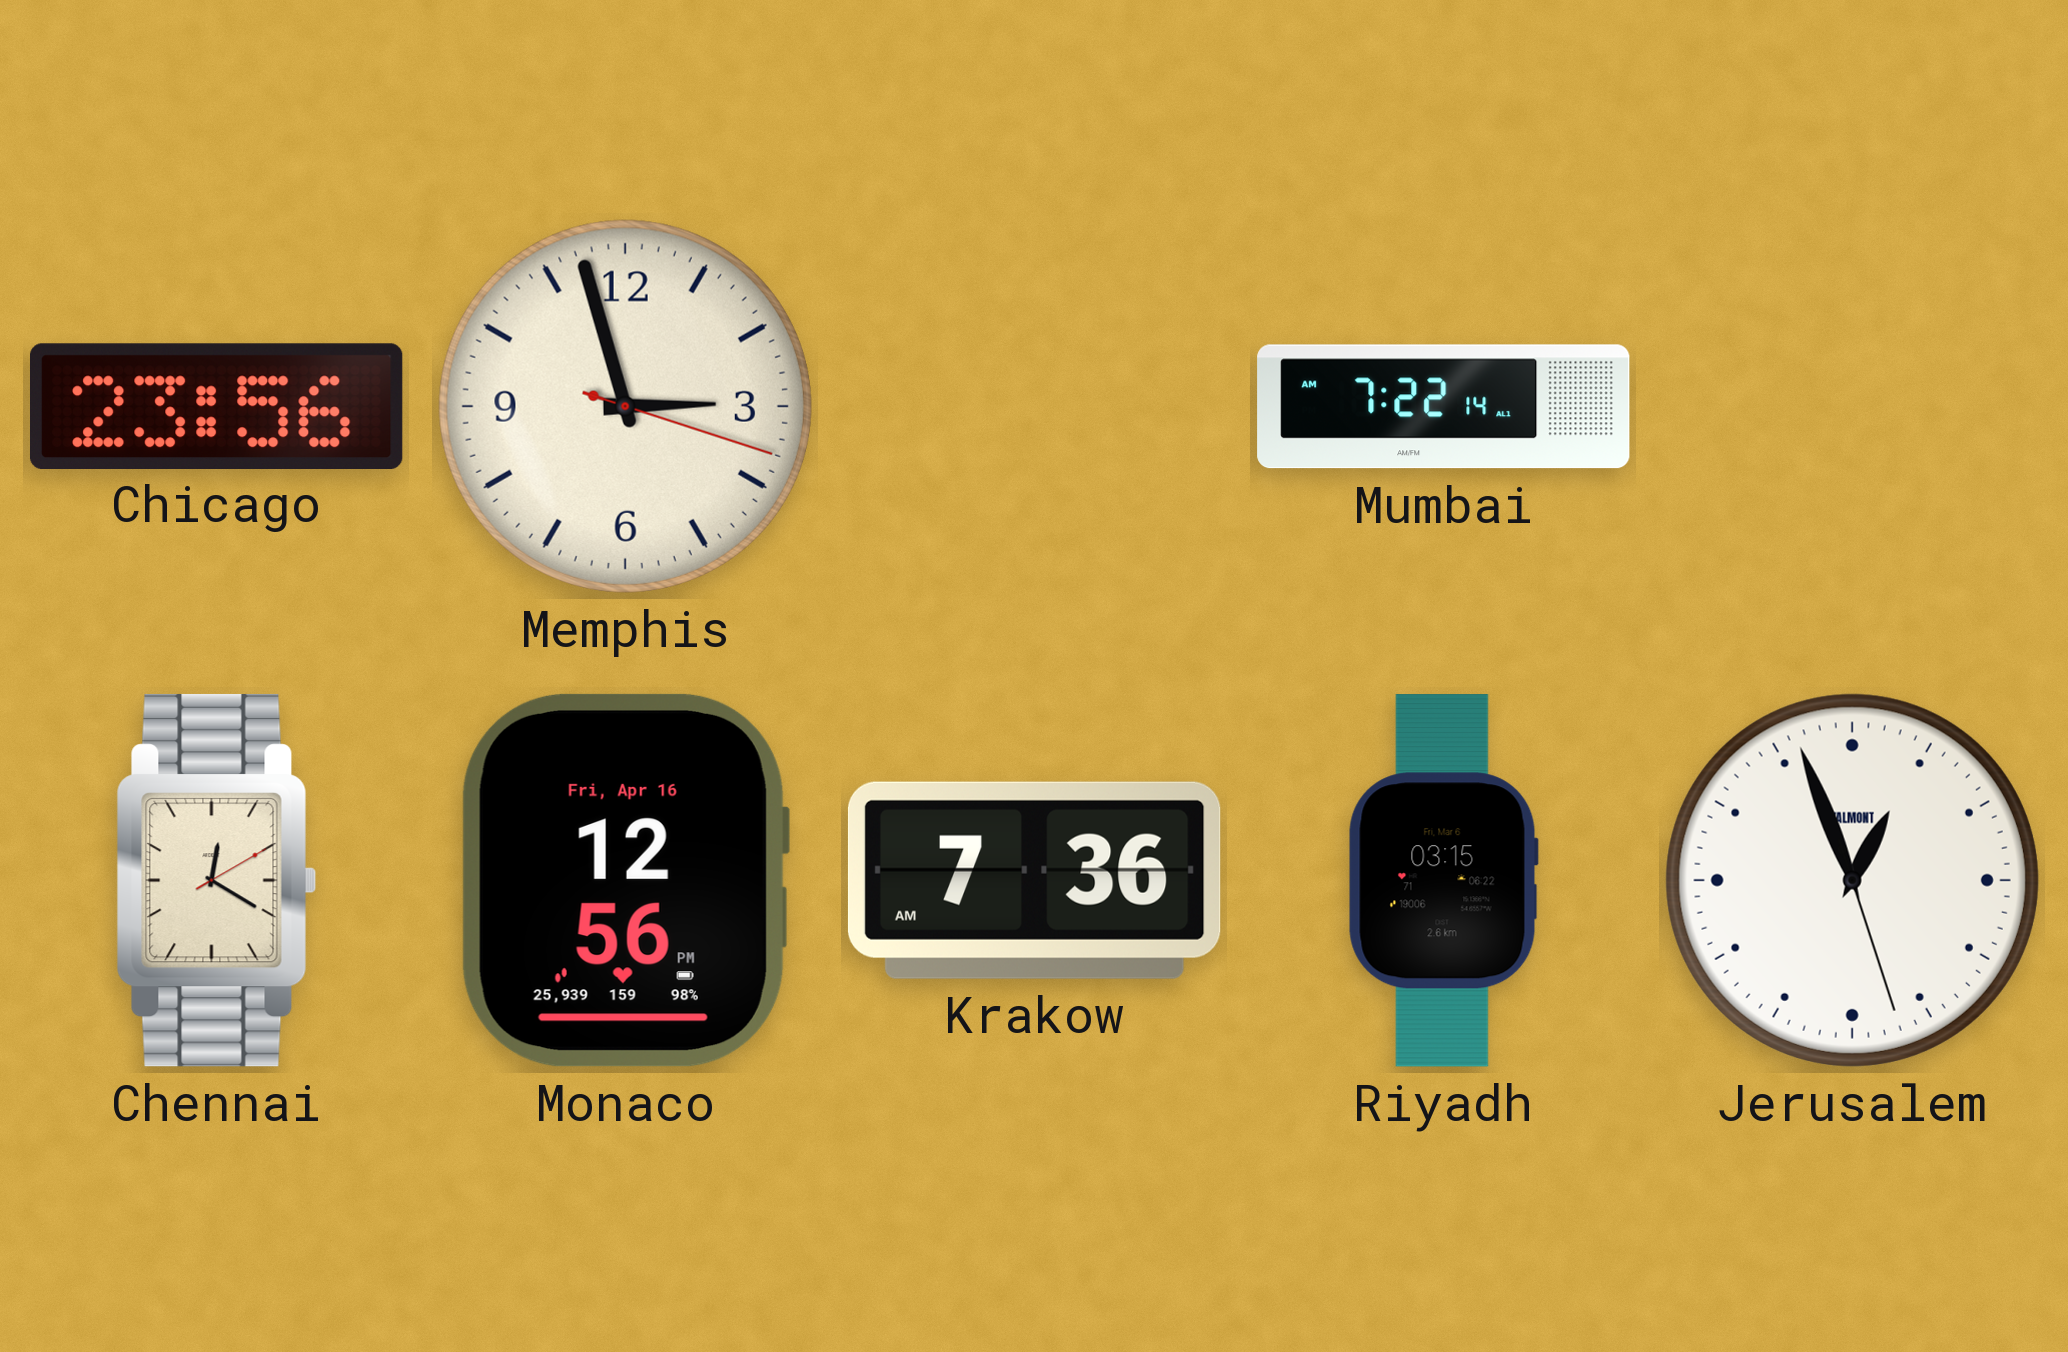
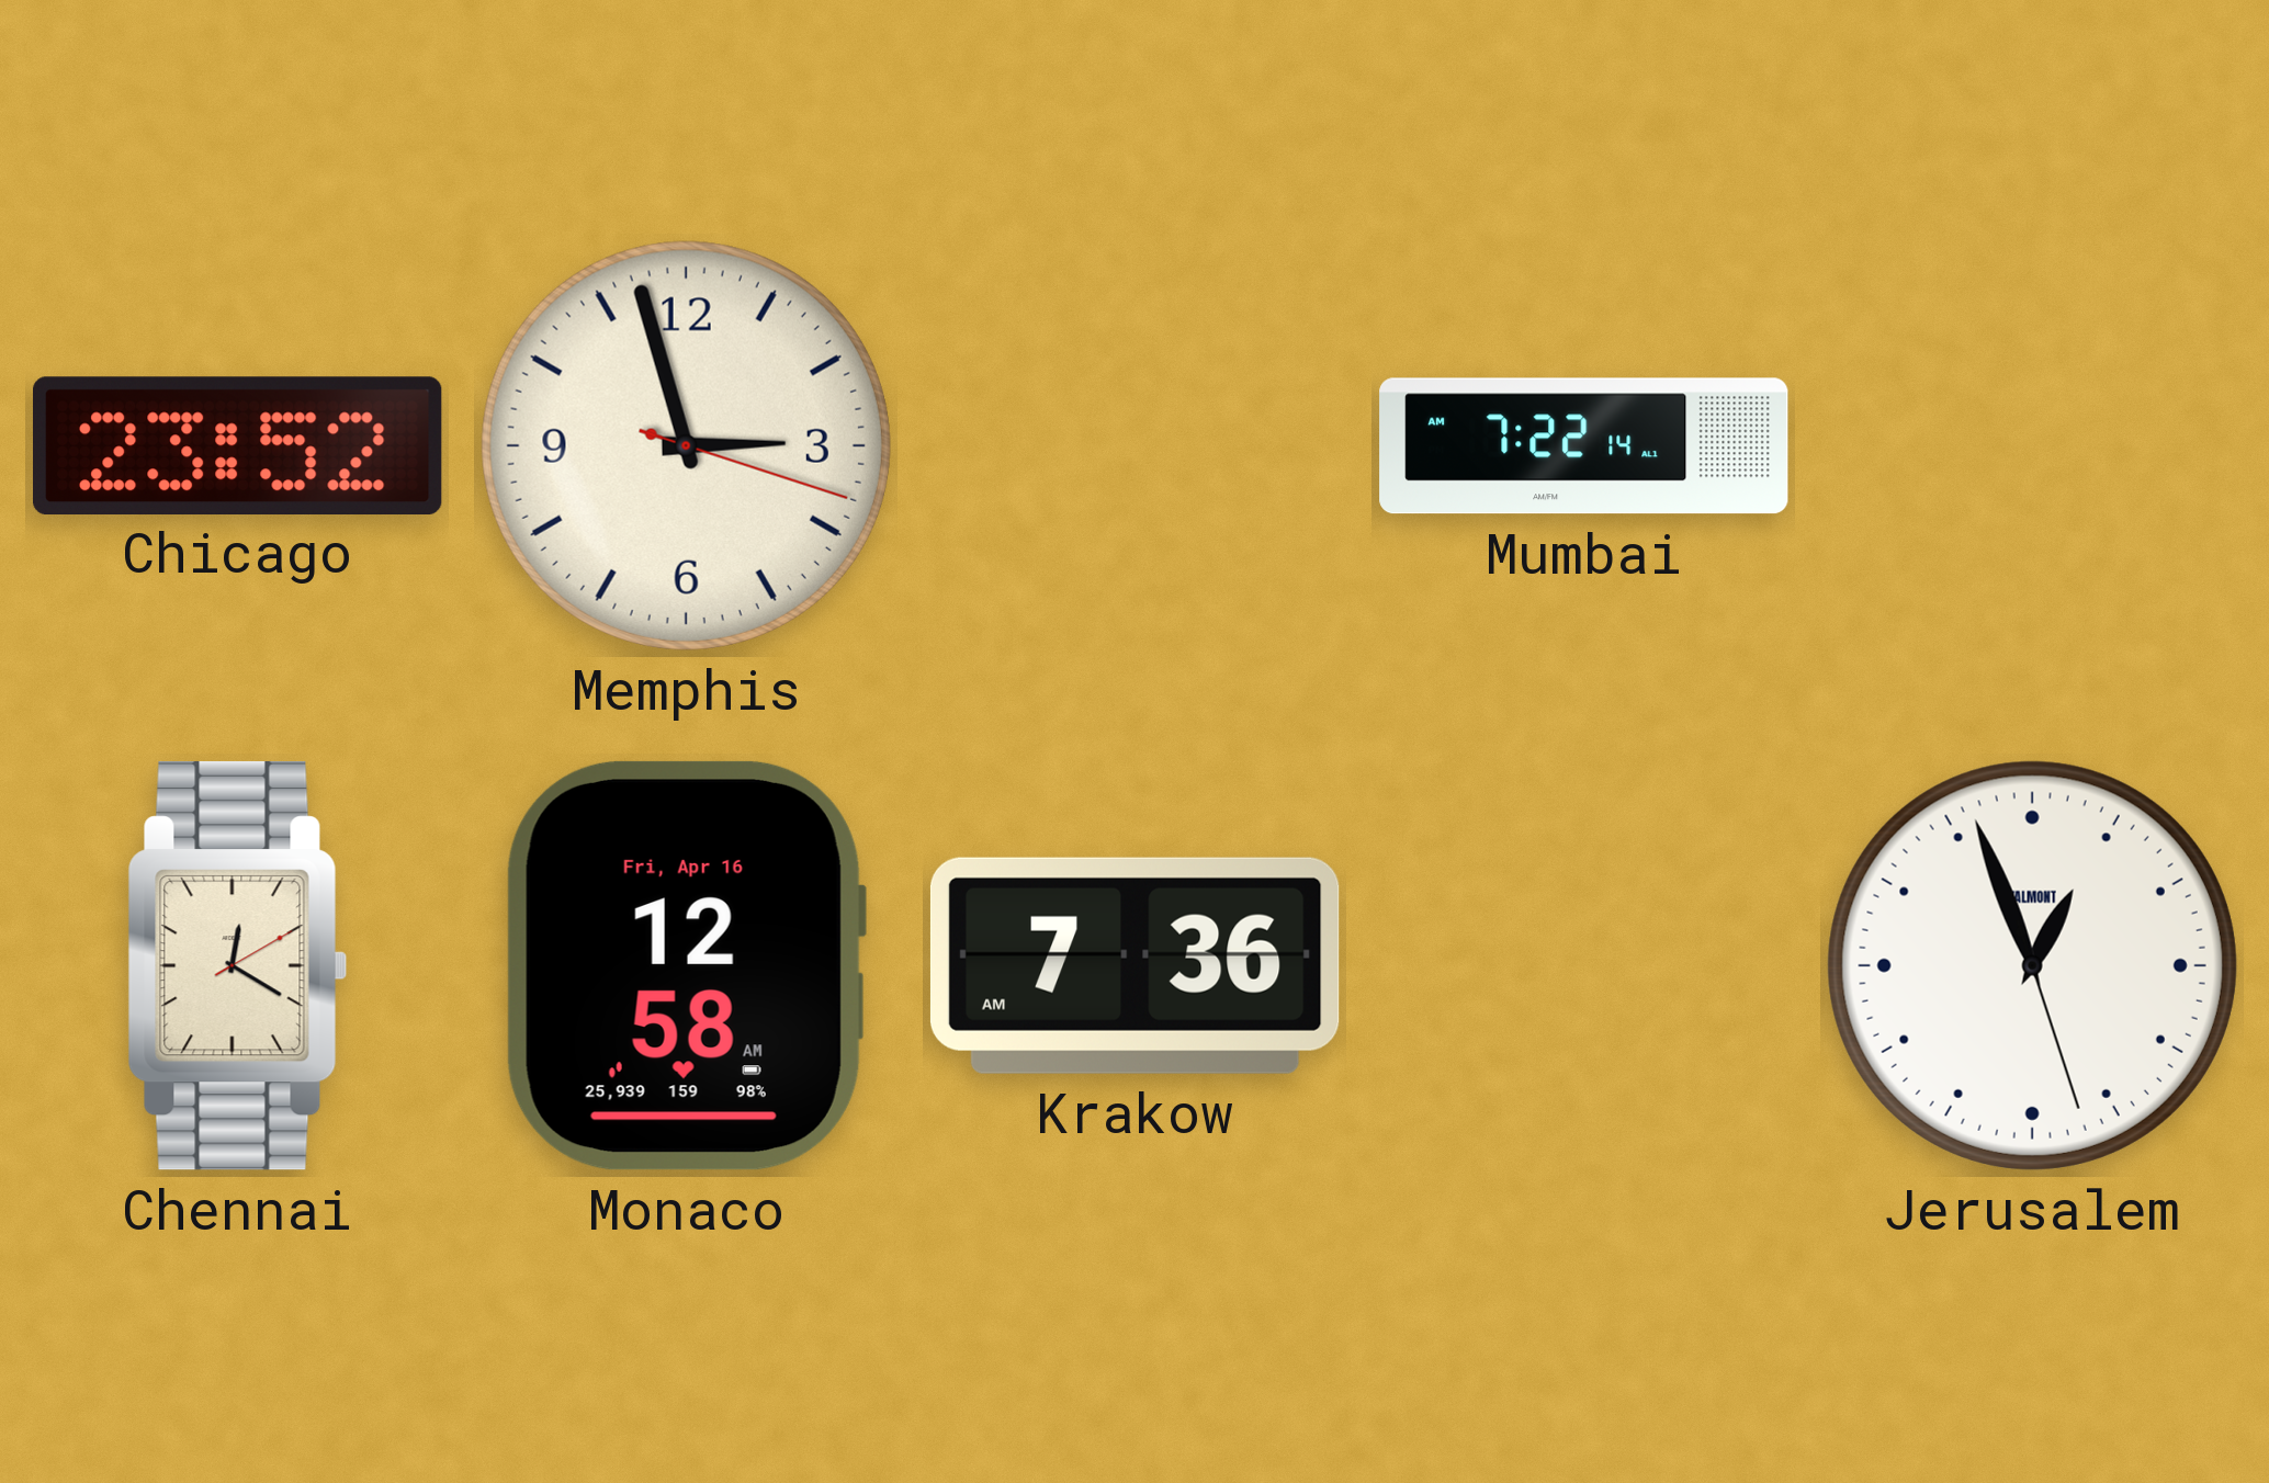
Chicago: 23:56 -> 23:52 (238, 445)
Monaco: 12:56 -> 12:58 (686, 965)
Riyadh: 03:15 -> none (1443, 881)
